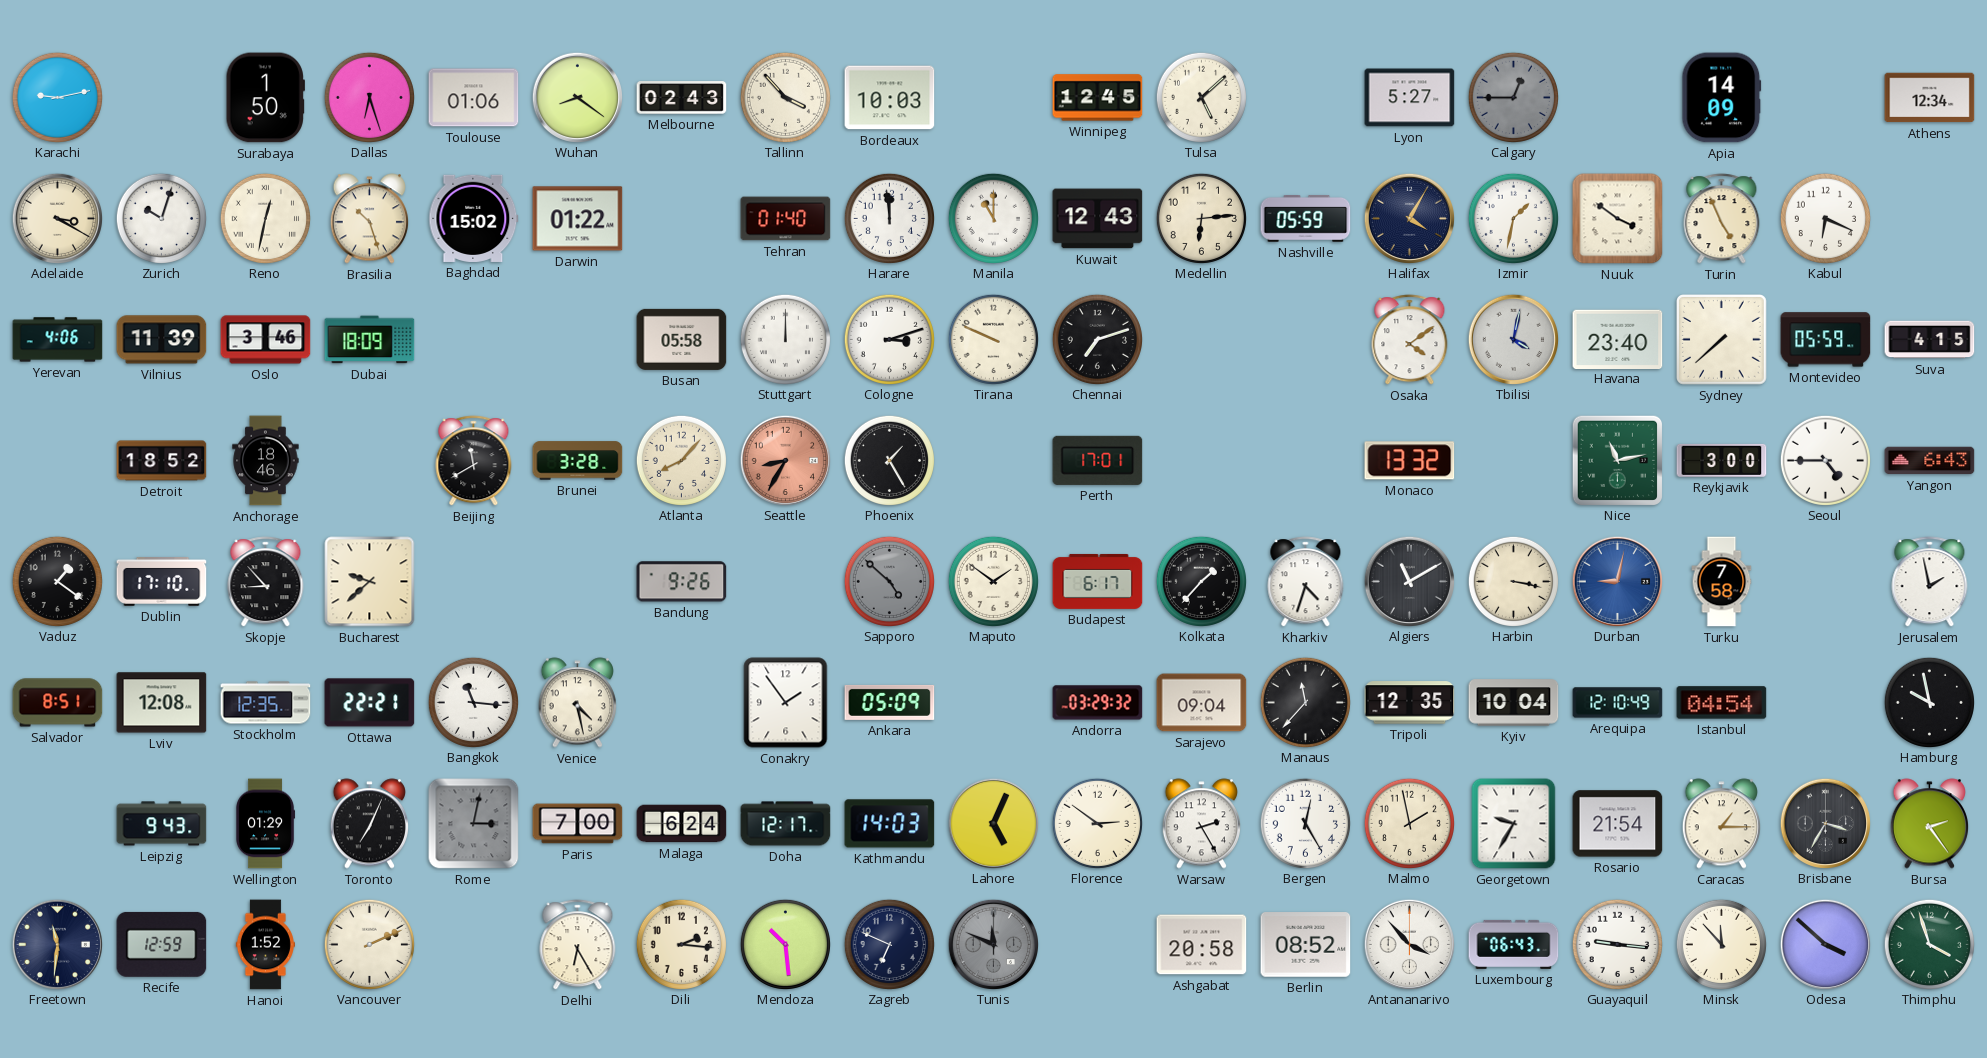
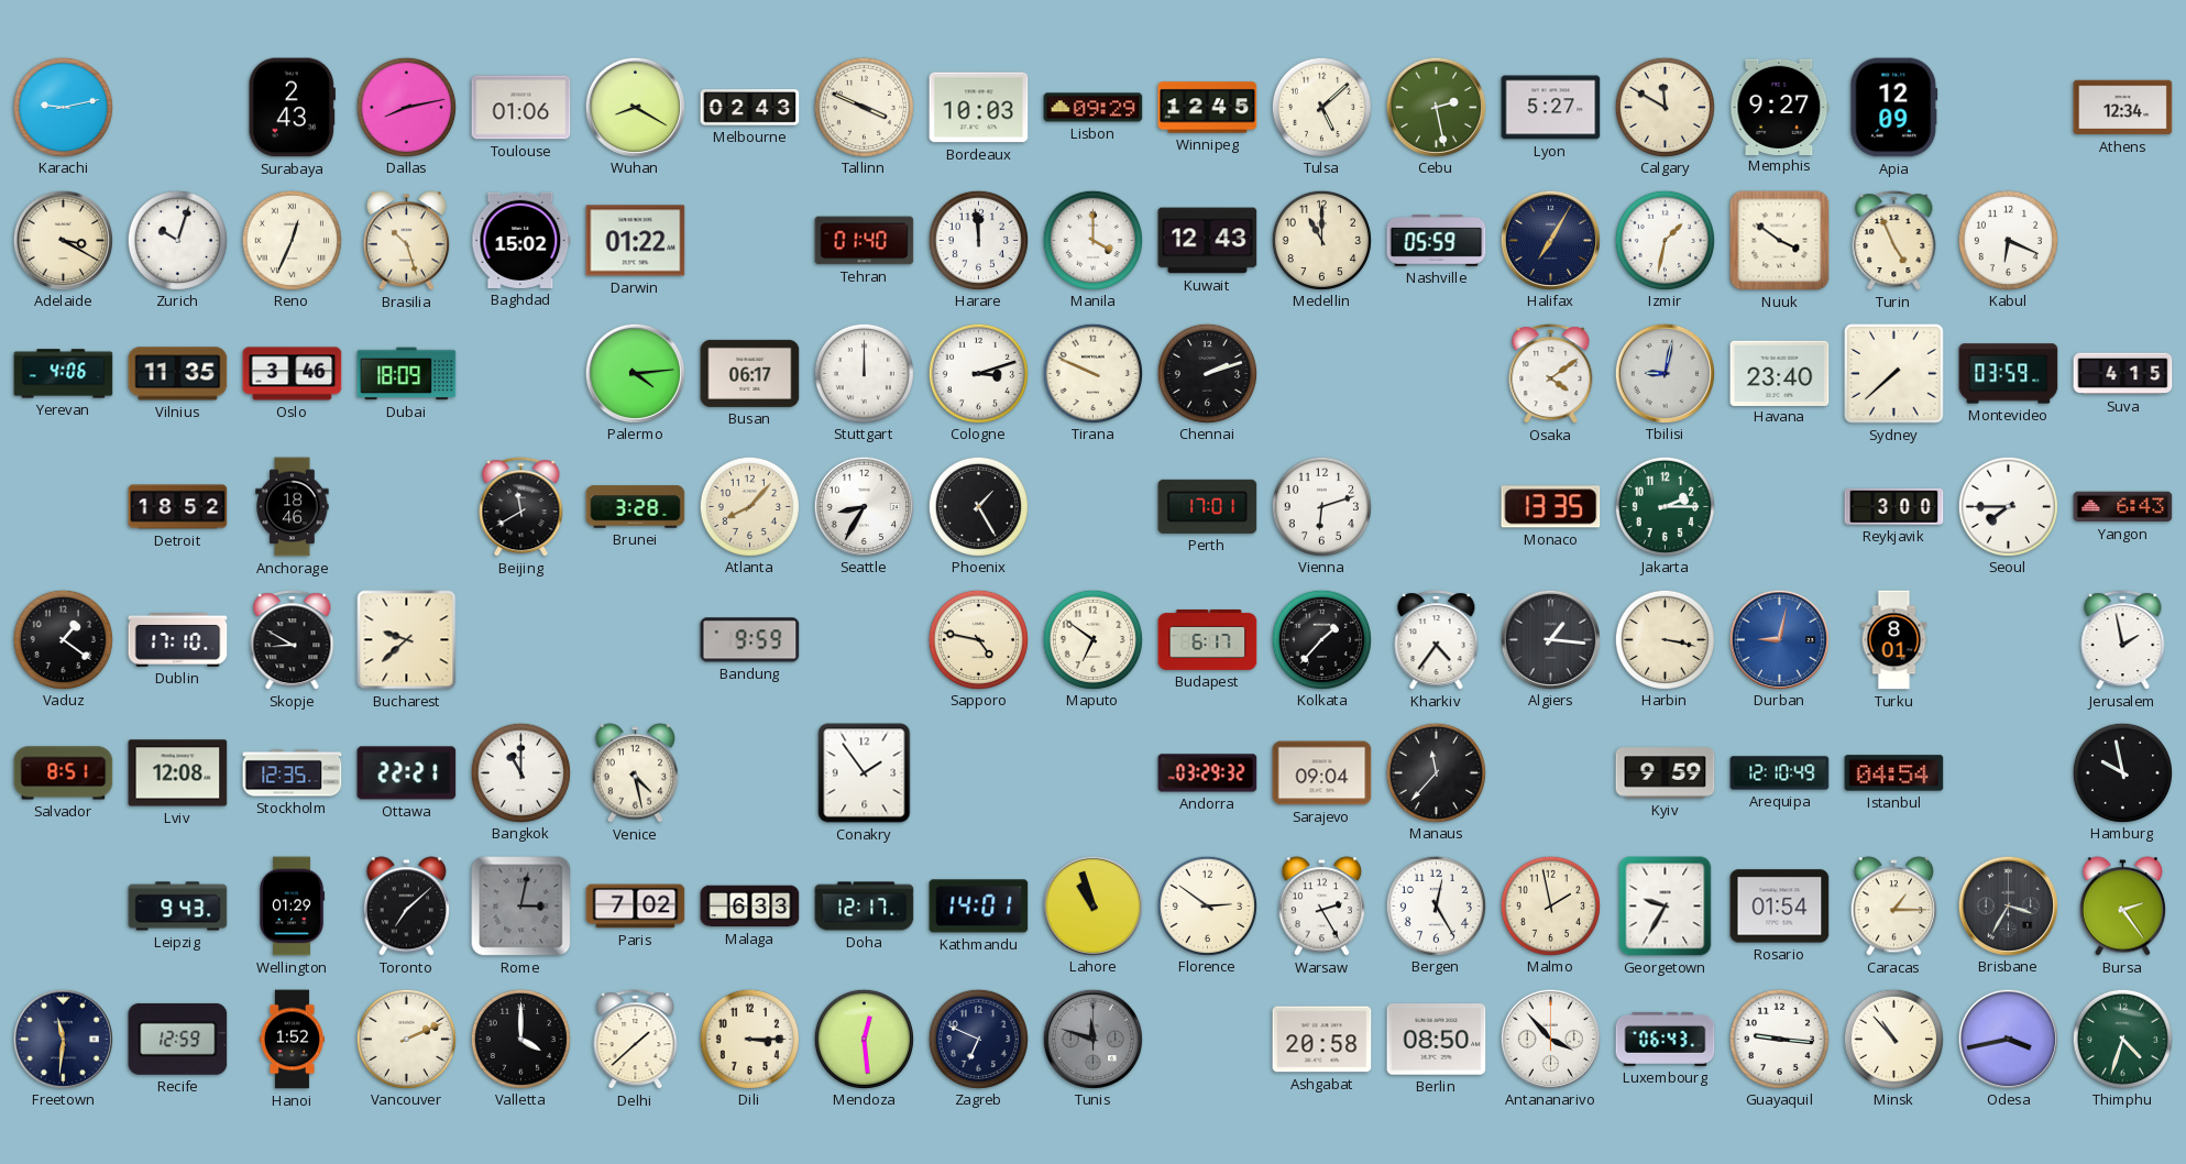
Surabaya: 1:50 -> 2:43 (292, 108)
Dallas: 6:27 -> 8:13 (406, 107)
Wuhan: 8:21 -> 8:20 (635, 107)
Tallinn: 3:53 -> 3:49 (864, 107)
Lisbon: none -> 09:29 (1094, 108)
Cebu: none -> 2:28 (1436, 107)
Calgary: 12:45 -> 11:50 (1665, 107)
Calgary dial: grey -> cream (1665, 107)
Memphis: none -> 9:27 (1780, 107)
Apia: 14:09 -> 12:09 (1894, 108)
Reno: 12:32 -> 12:34 (292, 240)
Manila: 11:00 -> 4:00 (1092, 240)
Medellin: 6:14 -> 11:00 (1321, 240)
Halifax: 4:05 -> 7:05 (1550, 240)
Vilnius: 11:39 -> 11:35 (178, 374)
Palermo: none -> 4:14 (635, 373)
Busan: 05:58 -> 06:17 (750, 373)
Chennai: 7:12 -> 2:12 (1207, 373)
Tbilisi: 4:02 -> 9:02 (1665, 373)
Montevideo: 05:59 -> 03:59 (2009, 374)
Seattle dial: salmon -> white (864, 506)
Vienna: none -> 6:12 (1321, 506)
Monaco: 13:32 -> 13:35 (1551, 507)
Jakarta: none -> 2:15 (1665, 506)
Nice: 11:13 -> none (1617, 460)
Seoul: 4:45 -> 7:45 (2008, 506)
Skopje: 8:53 -> 8:50 (293, 640)
Bandung: 9:26 -> 9:59 (750, 640)
Sapporo: 4:52 -> 4:47 (978, 639)
Sapporo dial: grey -> cream (978, 639)
Maputo: 1:51 -> 6:51 (1092, 639)
Kharkiv: 4:33 -> 4:36 (1437, 640)
Algiers: 11:10 -> 1:16 (1550, 639)
Turku: 7:58 -> 8:01 (1894, 640)
Bangkok: 11:16 -> 11:00 (520, 772)
Ankara: 05:09 -> none (890, 702)
Tripoli: 12:35 -> none (1410, 703)
Kyiv: 10:04 -> 9:59 (1666, 773)
Toronto: 7:04 -> 7:08 (406, 907)
Paris: 7:00 -> 7:02 (636, 907)
Malaga: 6:24 -> 6:33 (750, 907)
Kathmandu: 14:03 -> 14:01 (979, 907)
Lahore: 5:04 -> 10:57 (1092, 905)
Rosario: 21:54 -> 01:54 (1780, 907)
Valletta: none -> 4:00 (520, 1039)
Delhi: 6:25 -> 1:38 (636, 1040)
Dili: 2:16 -> 3:15 (749, 1039)
Mendoza: 10:29 -> 12:29 (864, 1039)
Tunis: 11:49 -> 11:48 (1092, 1039)
Berlin: 08:52 -> 08:50 (1437, 1040)
Minsk: 11:53 -> 10:53 (1893, 1039)
Odesa: 3:52 -> 3:43 (2008, 1039)
Thimphu: 3:57 -> 4:33 (2122, 1039)
